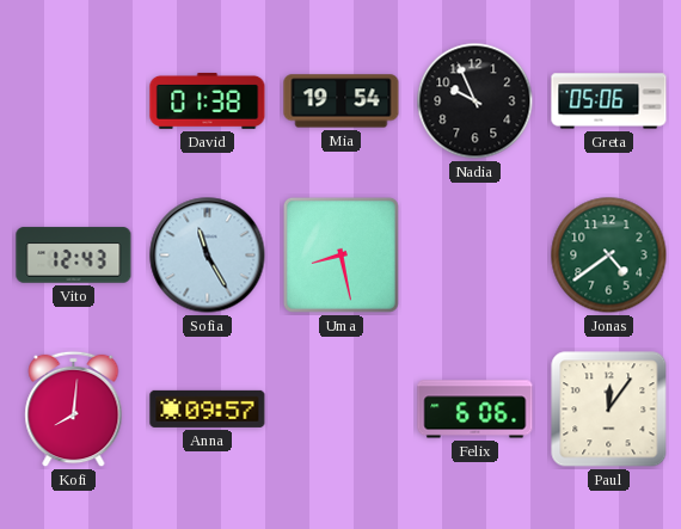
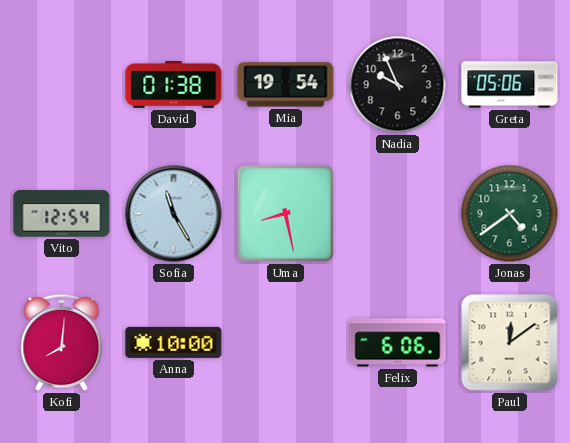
Vito: 12:43 -> 12:54 (62, 214)
Anna: 09:57 -> 10:00 (174, 342)
Paul: 12:06 -> 12:09 (510, 343)
